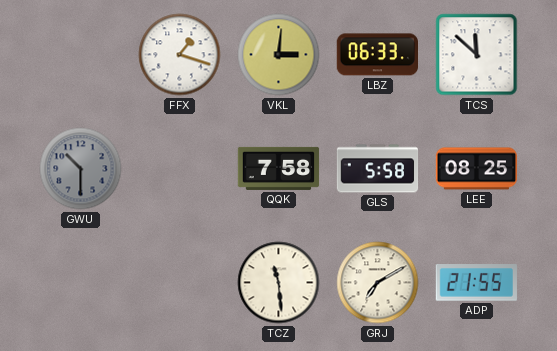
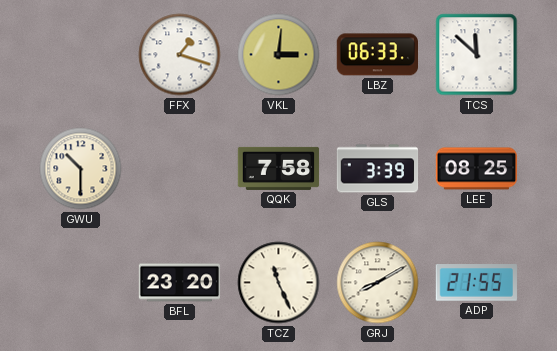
GWU dial: grey -> cream (81, 169)
GLS: 5:58 -> 3:39 (378, 169)
BFL: none -> 23:20 (180, 283)
TCZ: 11:29 -> 11:26 (279, 283)
GRJ: 7:10 -> 8:10 (378, 283)
